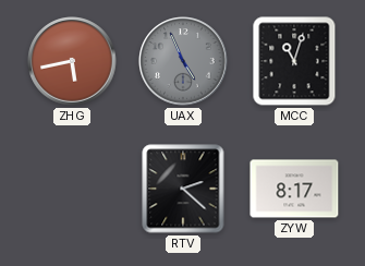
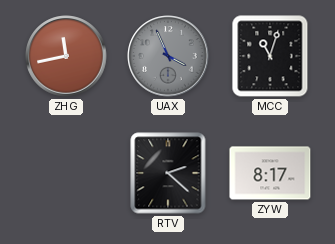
ZHG: 5:43 -> 11:43 (66, 56)
UAX: 4:56 -> 3:56 (168, 56)
